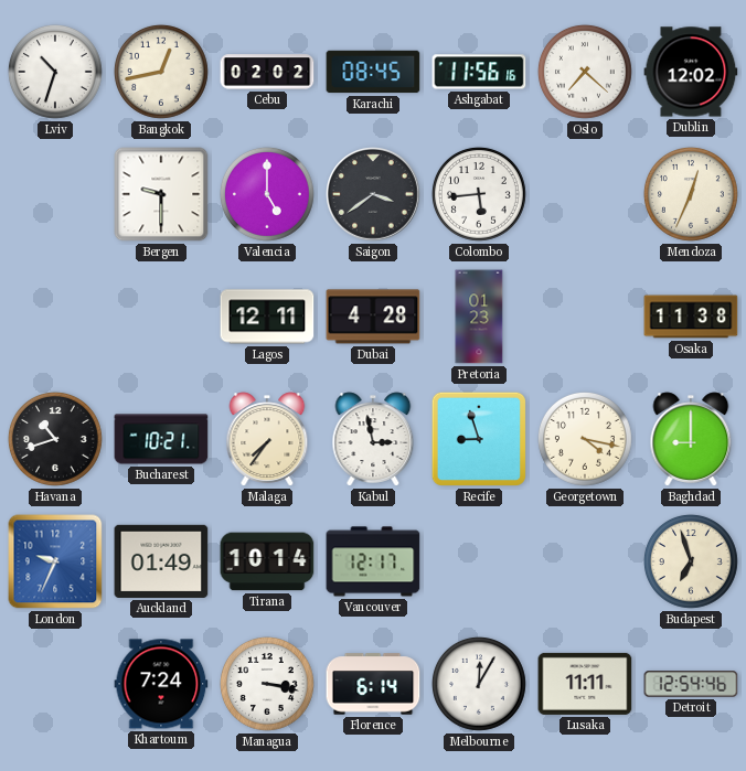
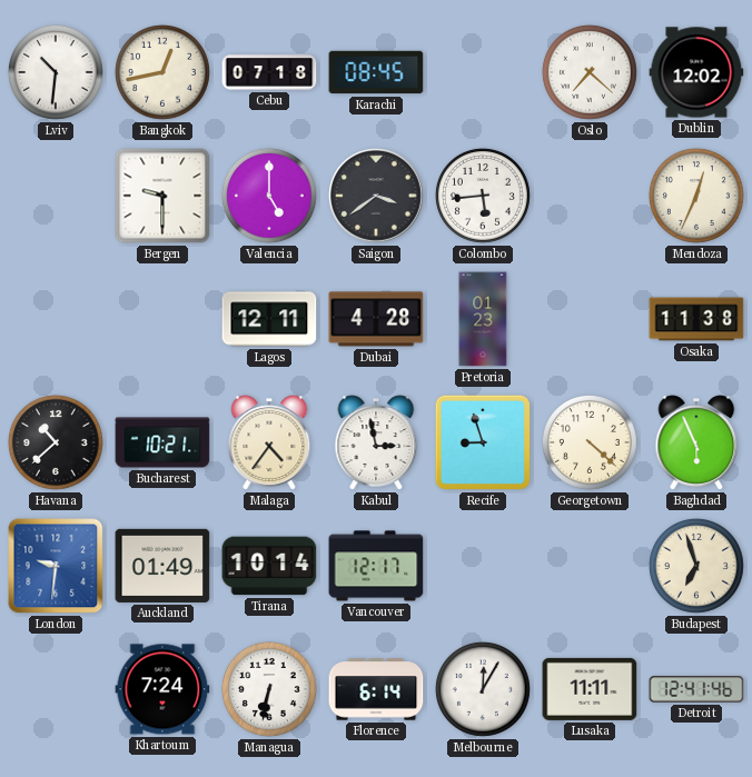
Lviv: 10:33 -> 10:31 (56, 72)
Cebu: 02:02 -> 07:18 (269, 72)
Ashgabat: 11:56 -> none (479, 72)
Havana: 10:42 -> 10:38 (56, 442)
Malaga: 7:36 -> 4:36 (269, 442)
Georgetown: 4:17 -> 4:22 (590, 442)
Baghdad: 9:00 -> 5:56 (696, 442)
London: 9:34 -> 9:31 (56, 566)
Managua: 3:17 -> 6:32 (269, 689)
Detroit: 12:54 -> 12:41 (696, 689)
